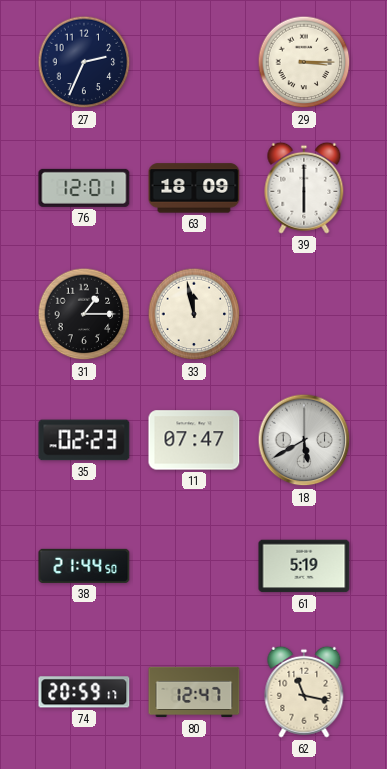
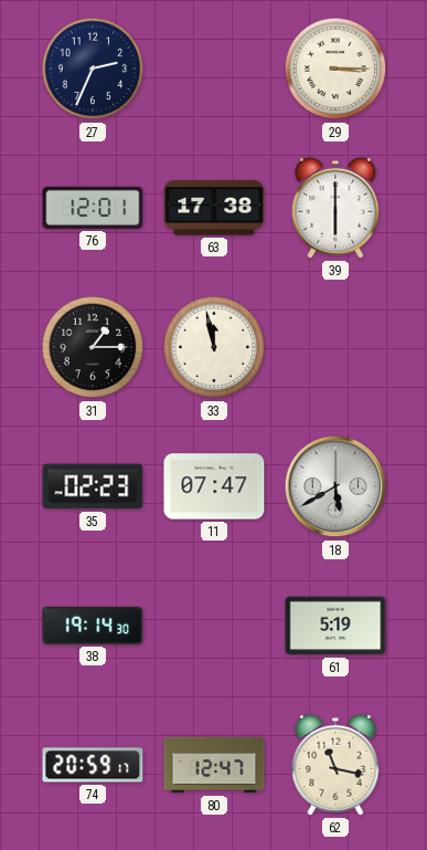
63: 18:09 -> 17:38 (214, 208)
38: 21:44 -> 19:14 (93, 626)
